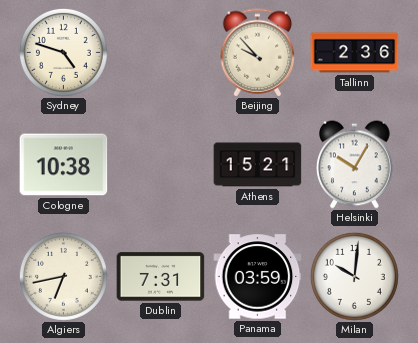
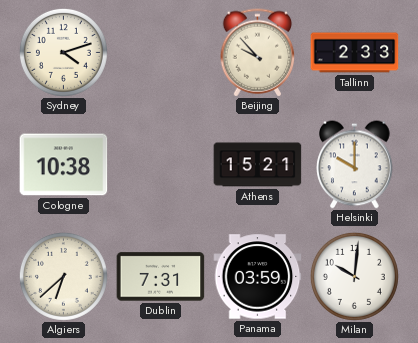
Sydney: 4:48 -> 4:12 (63, 52)
Tallinn: 2:36 -> 2:33 (355, 53)
Helsinki: 10:05 -> 10:00 (355, 165)
Algiers: 6:43 -> 6:38 (63, 276)
